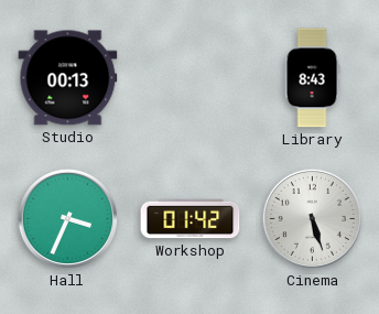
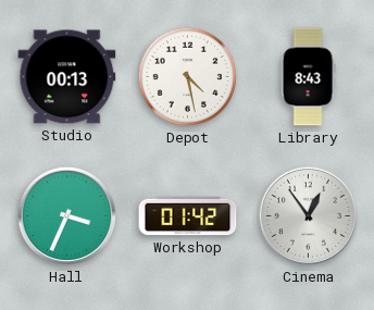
Depot: none -> 4:28 (187, 76)
Cinema: 5:27 -> 12:54 (308, 215)
